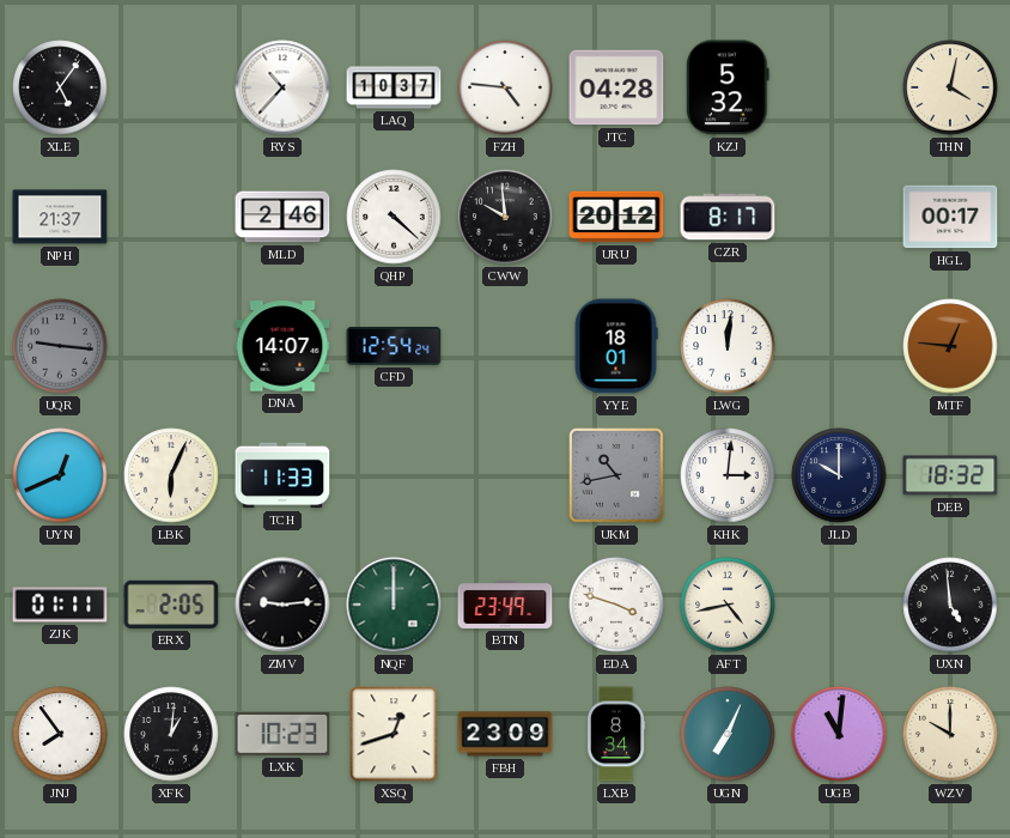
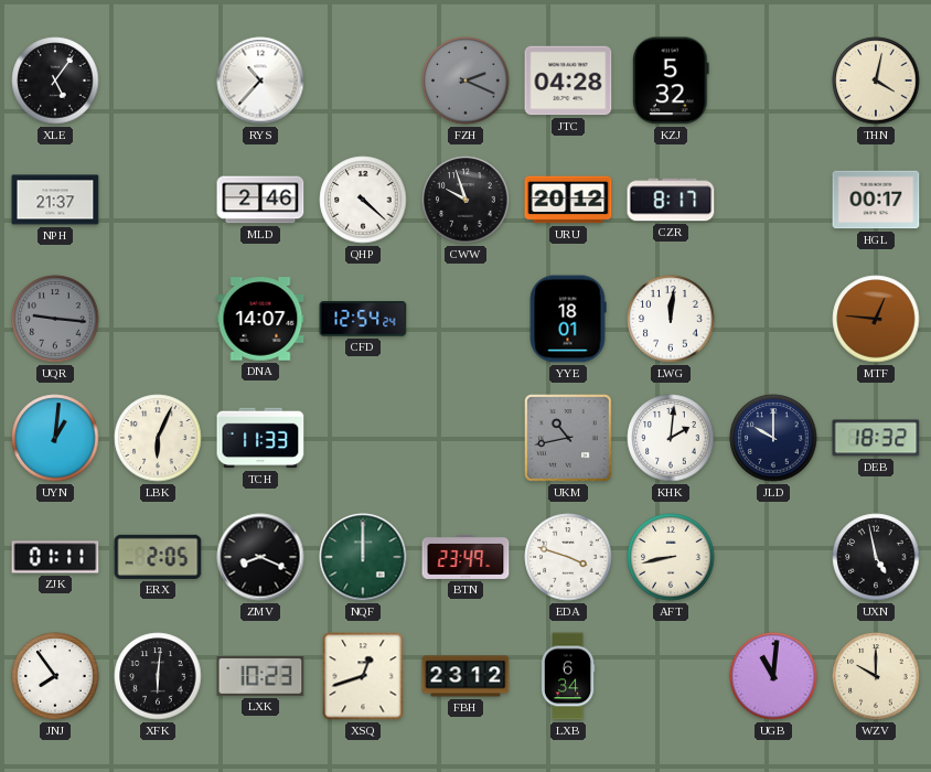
LAQ: 10:37 -> none (394, 87)
FZH: 4:46 -> 2:19 (465, 81)
FZH dial: white -> grey (465, 81)
CWW: 9:59 -> 9:57 (465, 200)
UYN: 12:41 -> 1:01 (55, 438)
KHK: 3:01 -> 2:01 (671, 438)
ZMV: 9:14 -> 8:19 (260, 557)
AFT: 4:43 -> 8:43 (671, 557)
UXN: 4:59 -> 4:58 (876, 557)
XFK: 1:01 -> 6:01 (158, 676)
FBH: 23:09 -> 23:12 (465, 676)
LXB: 8:34 -> 6:34 (568, 676)
UGN: 7:04 -> none (728, 734)
